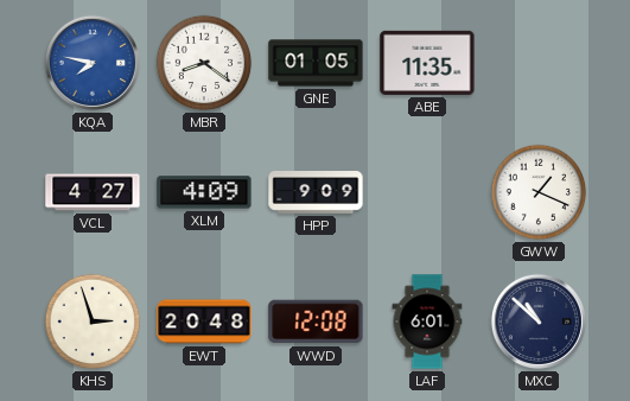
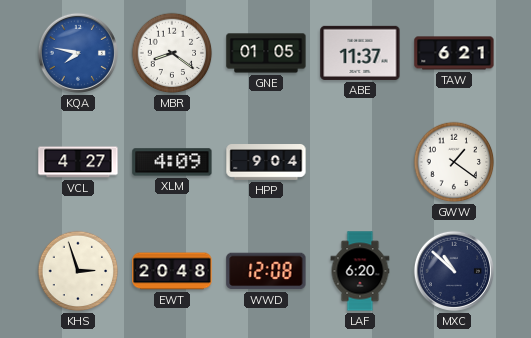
ABE: 11:35 -> 11:37 (360, 53)
TAW: none -> 6:21 (454, 53)
HPP: 9:09 -> 9:04 (266, 163)
GWW: 1:19 -> 1:21 (454, 162)
LAF: 6:01 -> 6:20 (360, 271)
